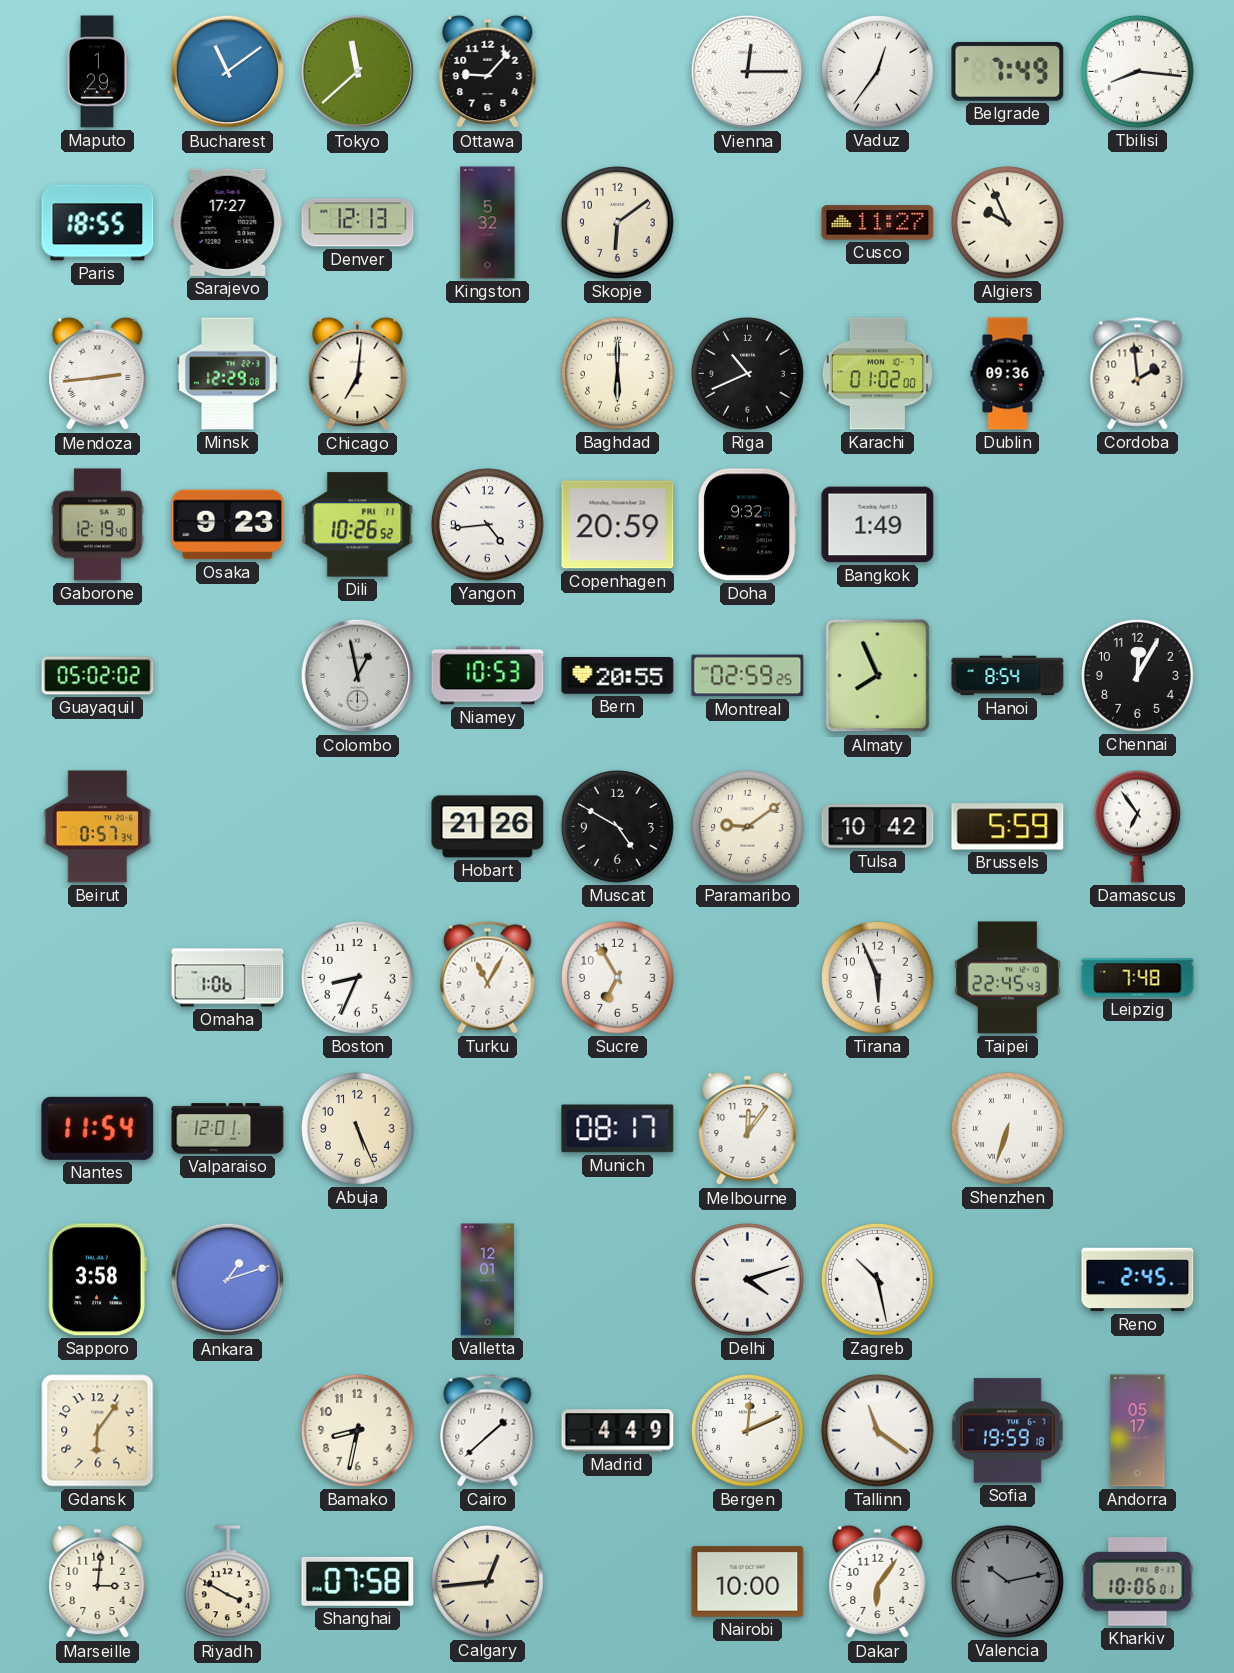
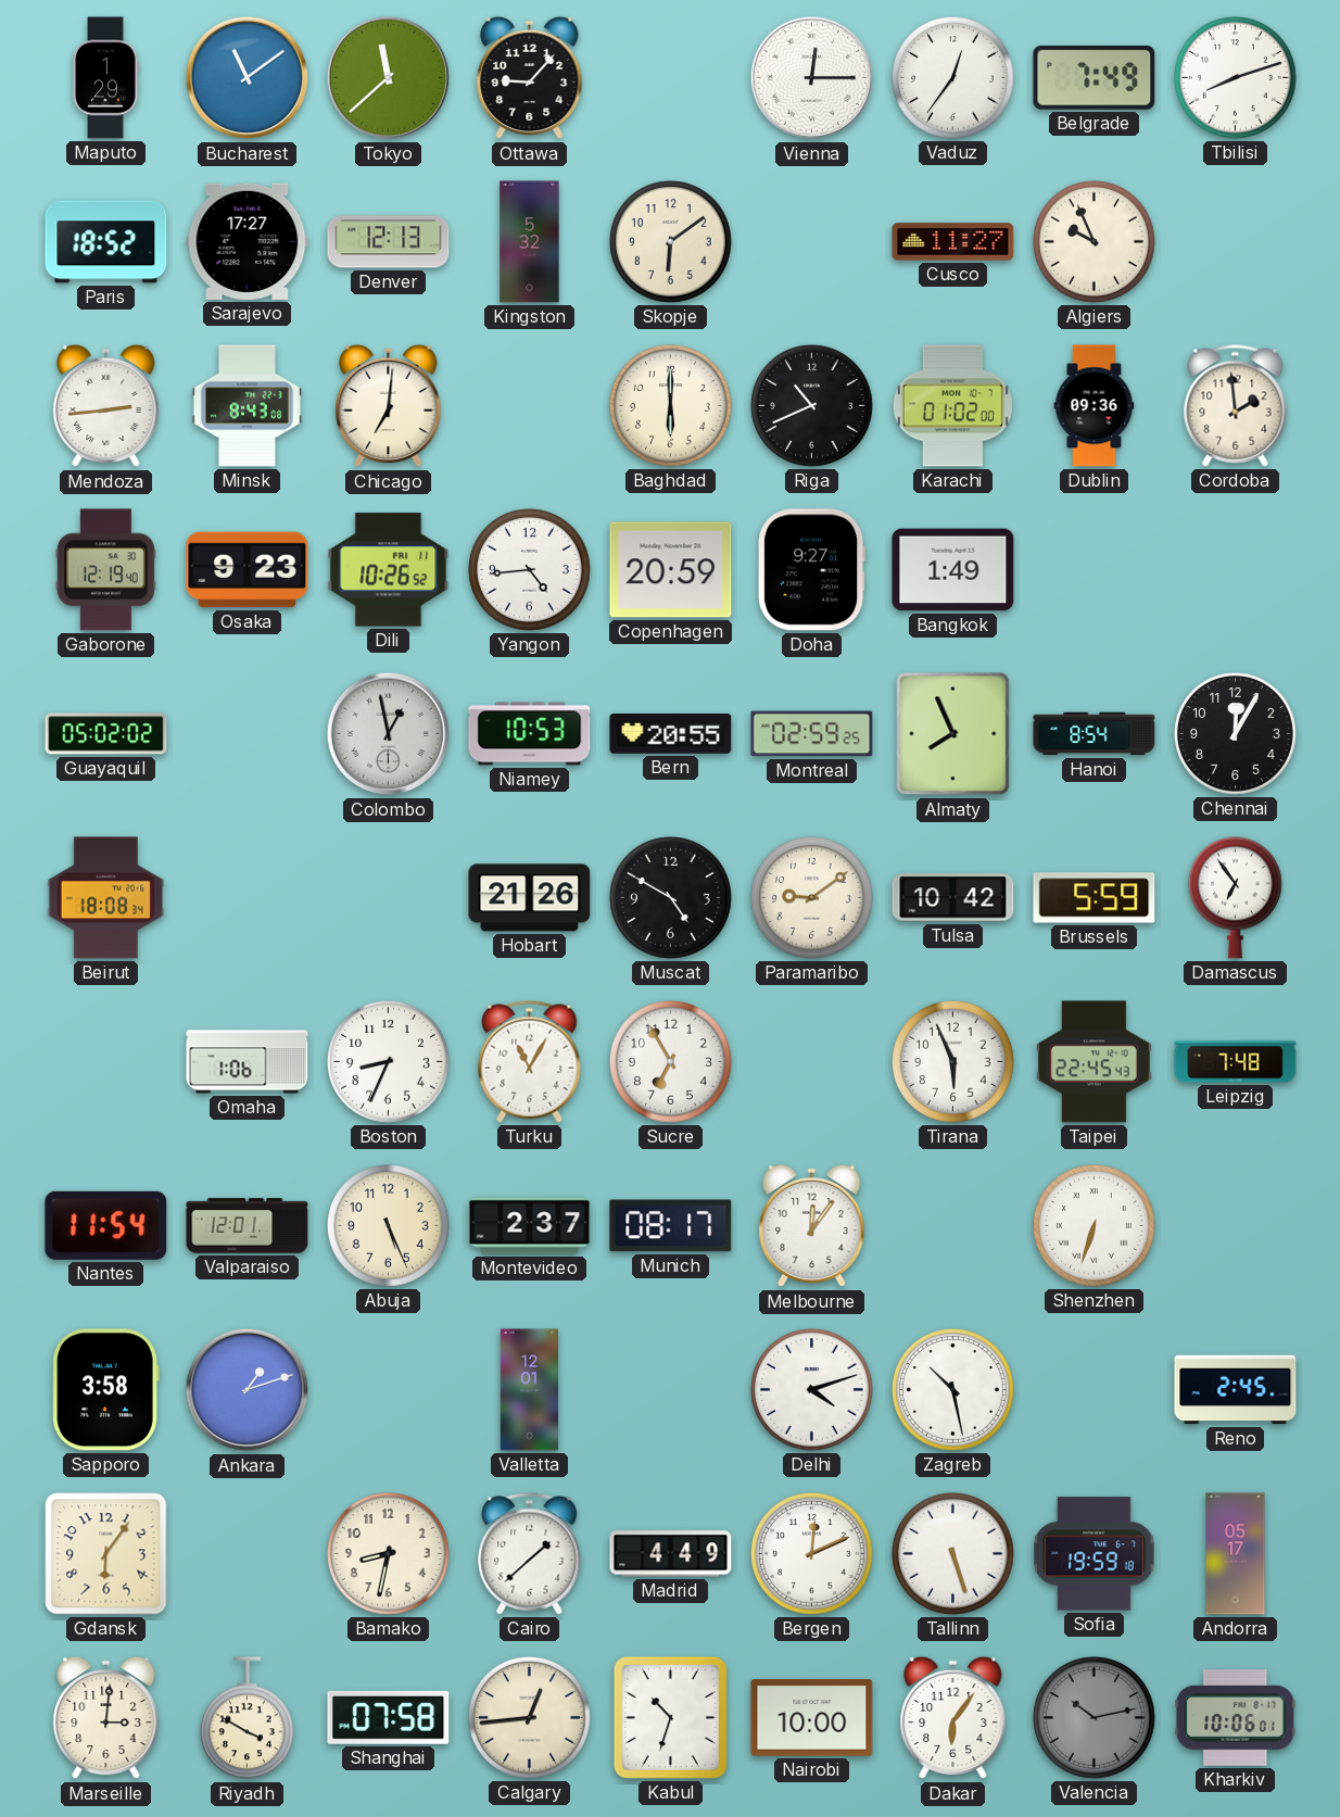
Tbilisi: 8:16 -> 8:12 (1236, 78)
Paris: 18:55 -> 18:52 (106, 242)
Minsk: 12:29 -> 8:43 (246, 406)
Doha: 9:32 -> 9:27 (812, 570)
Beirut: 0:57 -> 18:08 (106, 898)
Montevideo: none -> 2:37 (530, 1226)
Tallinn: 11:21 -> 5:27 (953, 1554)
Kabul: none -> 10:33 (670, 1717)
